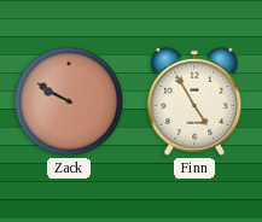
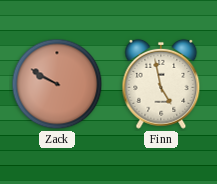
Finn: 4:55 -> 4:58 (161, 84)
